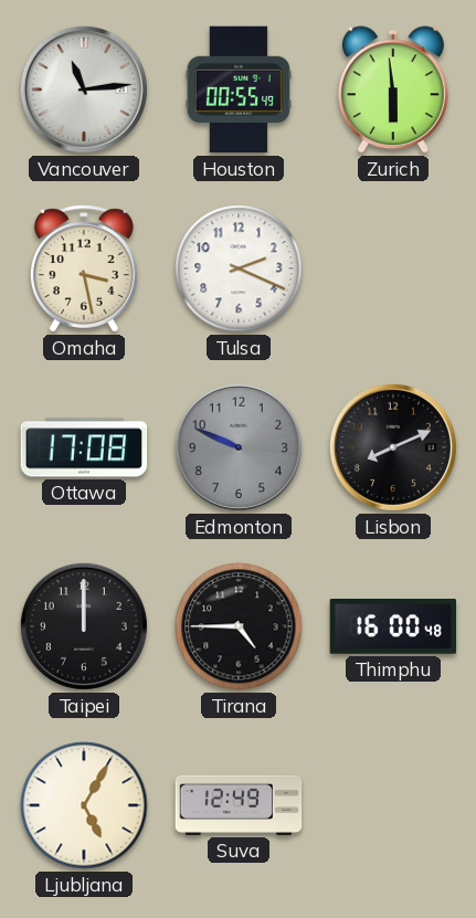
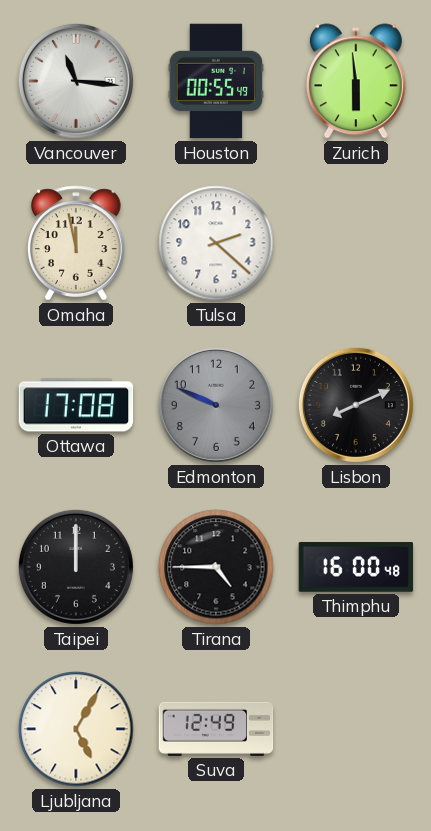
Vancouver: 11:14 -> 11:16 (76, 81)
Omaha: 3:28 -> 11:58 (77, 243)
Tulsa: 2:19 -> 2:22 (216, 243)
